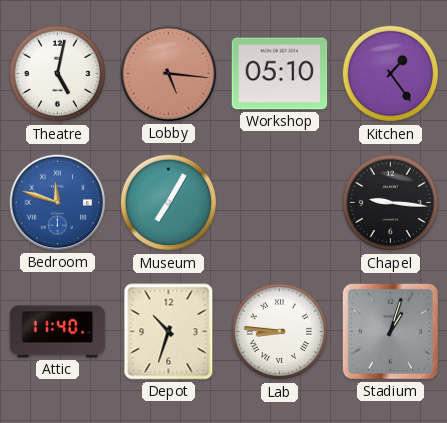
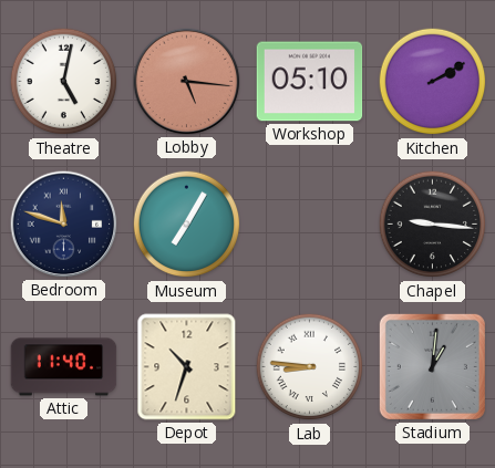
Kitchen: 1:24 -> 2:10 (433, 82)
Bedroom dial: blue -> navy (64, 225)
Stadium: 1:03 -> 1:01 (432, 366)
